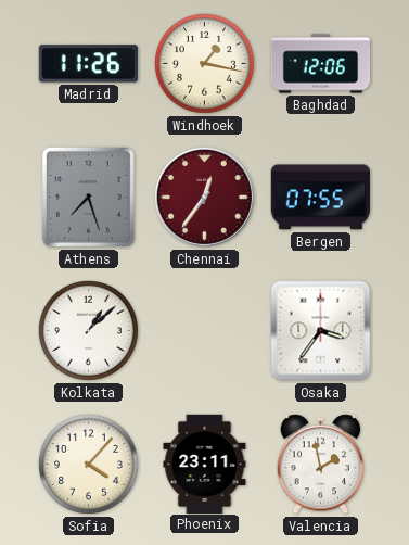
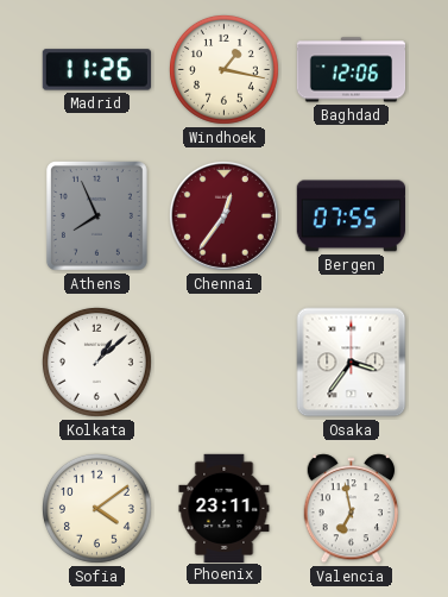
Athens: 7:27 -> 7:56 (96, 215)
Sofia: 4:07 -> 4:09 (96, 508)
Valencia: 1:58 -> 6:58 (352, 509)
